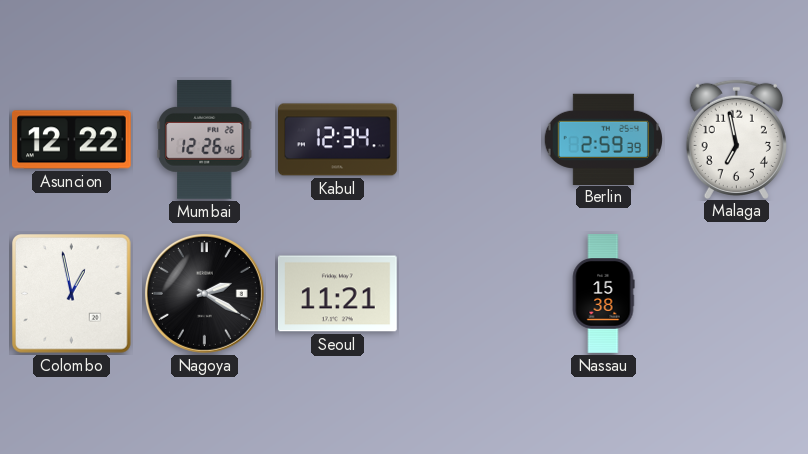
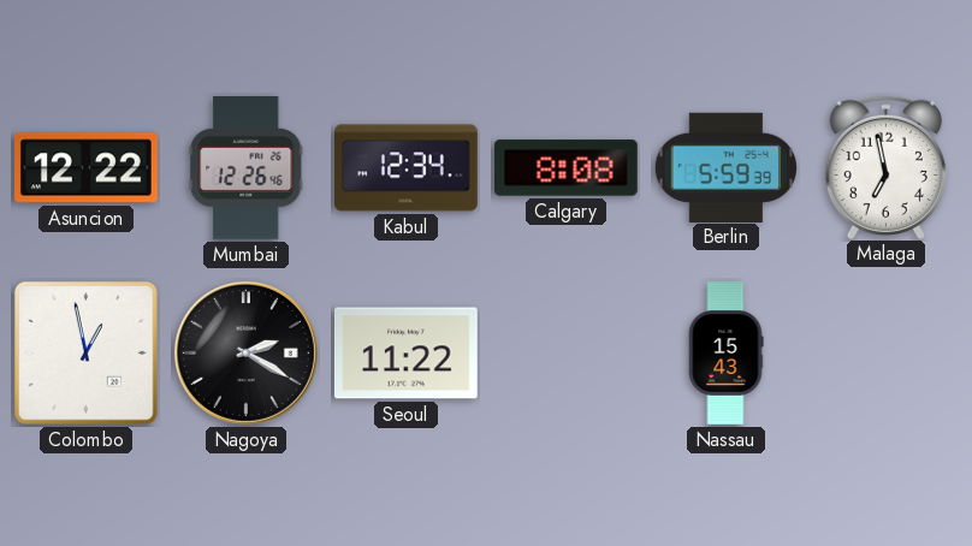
Calgary: none -> 8:08 (565, 168)
Berlin: 2:59 -> 5:59 (725, 167)
Seoul: 11:21 -> 11:22 (407, 354)
Nassau: 15:38 -> 15:43 (725, 354)
